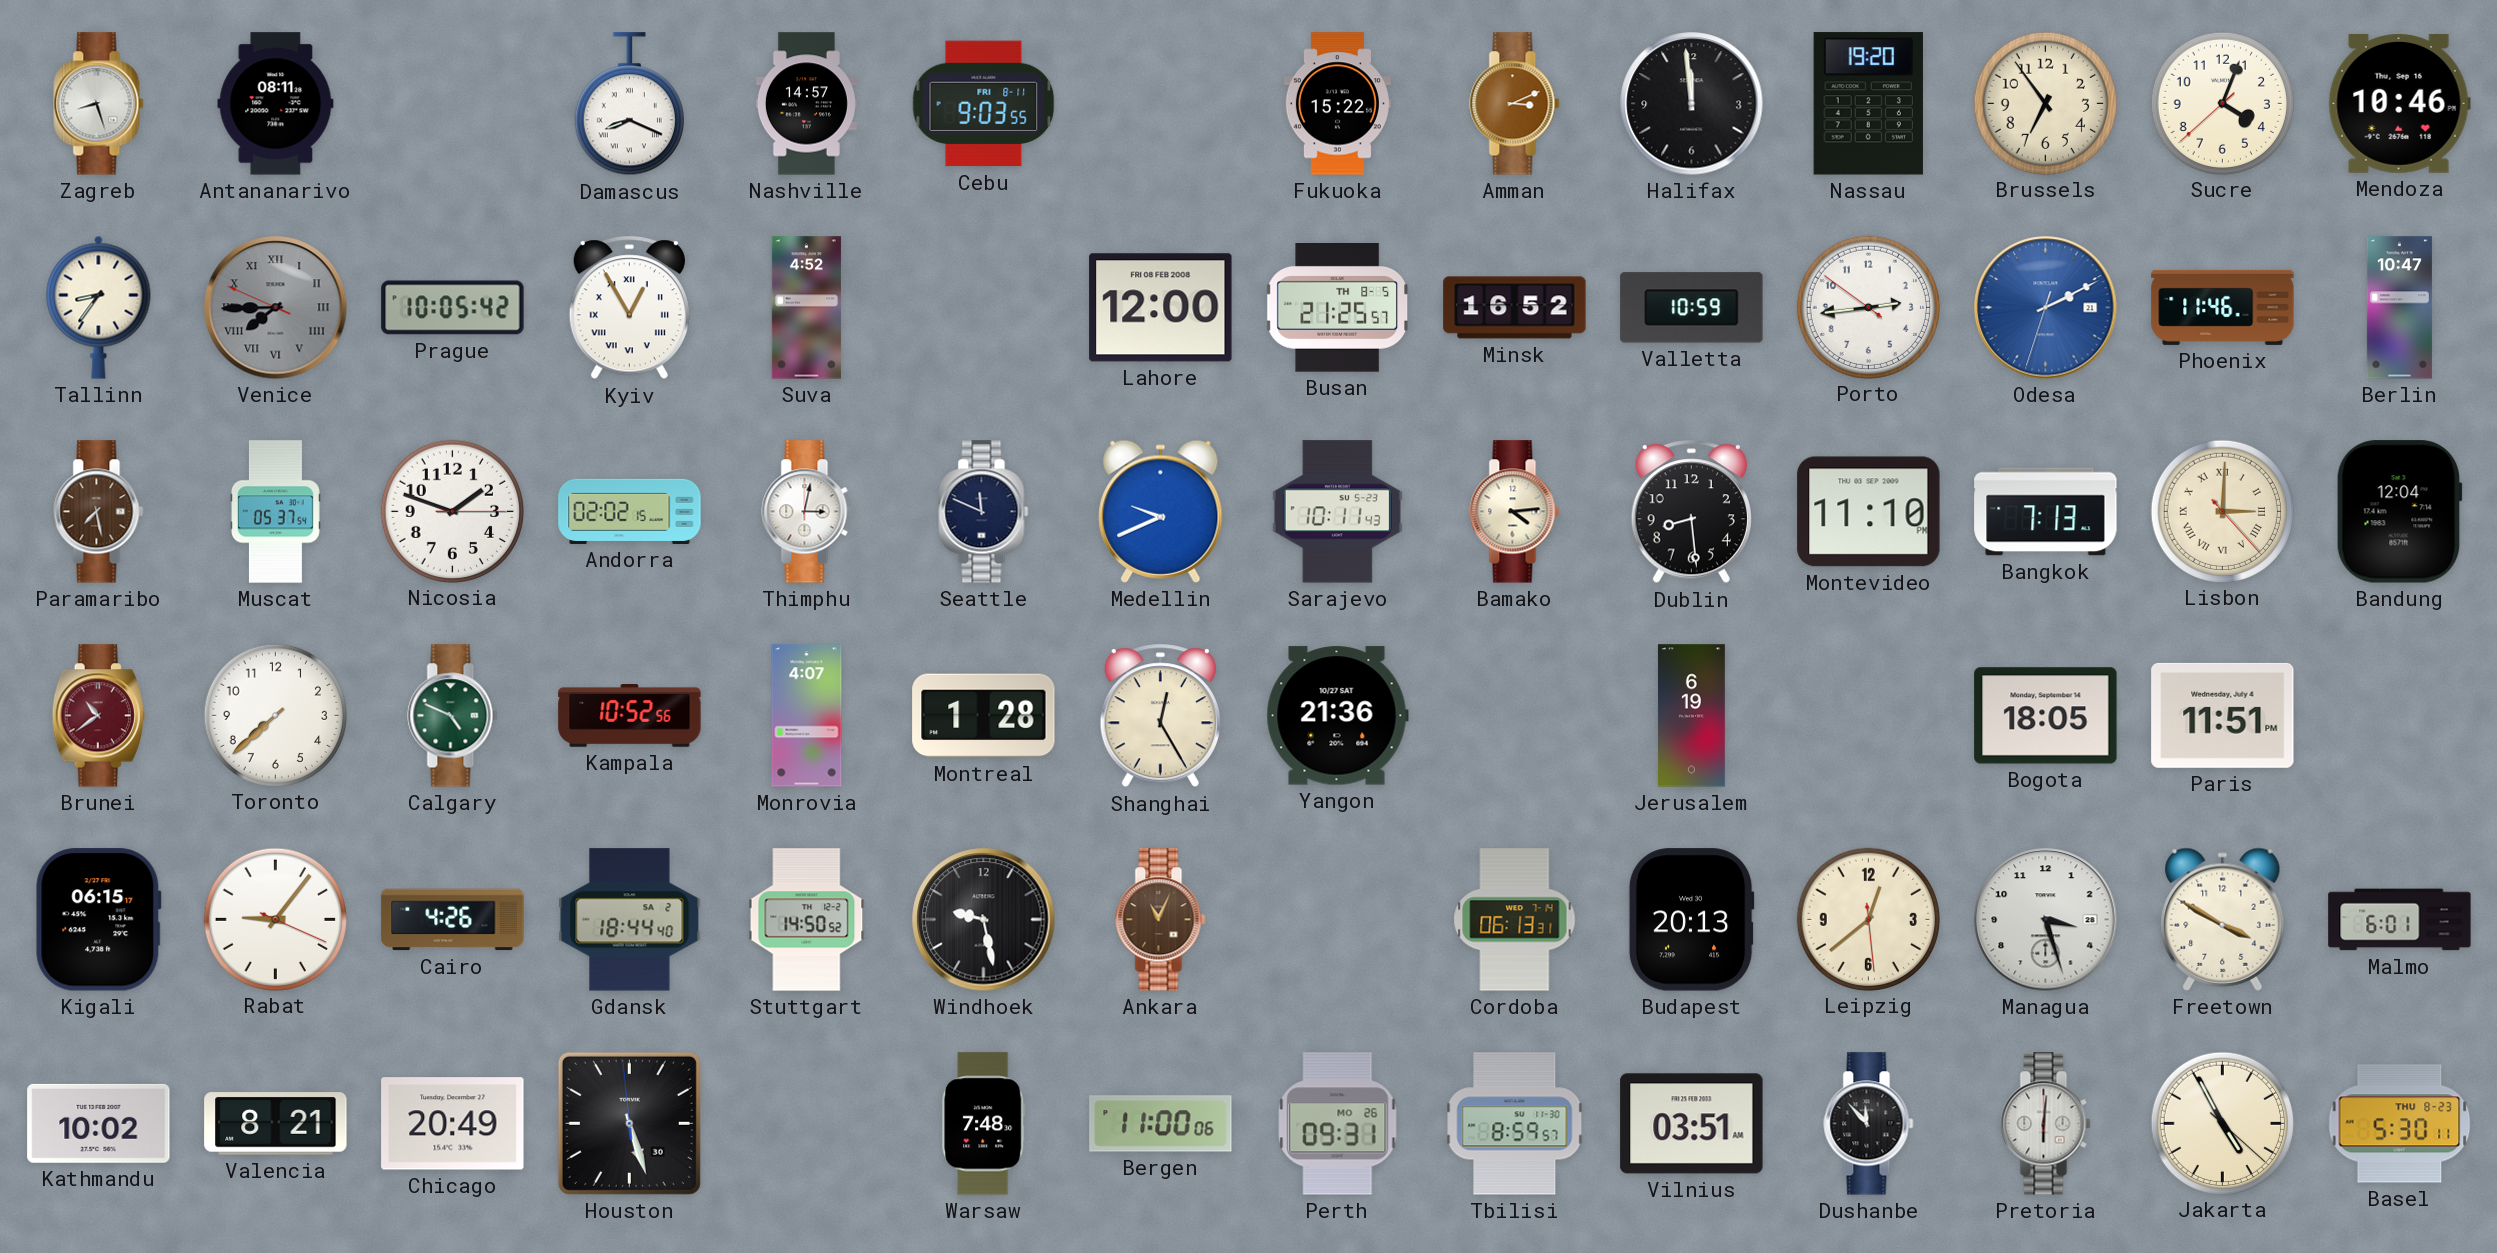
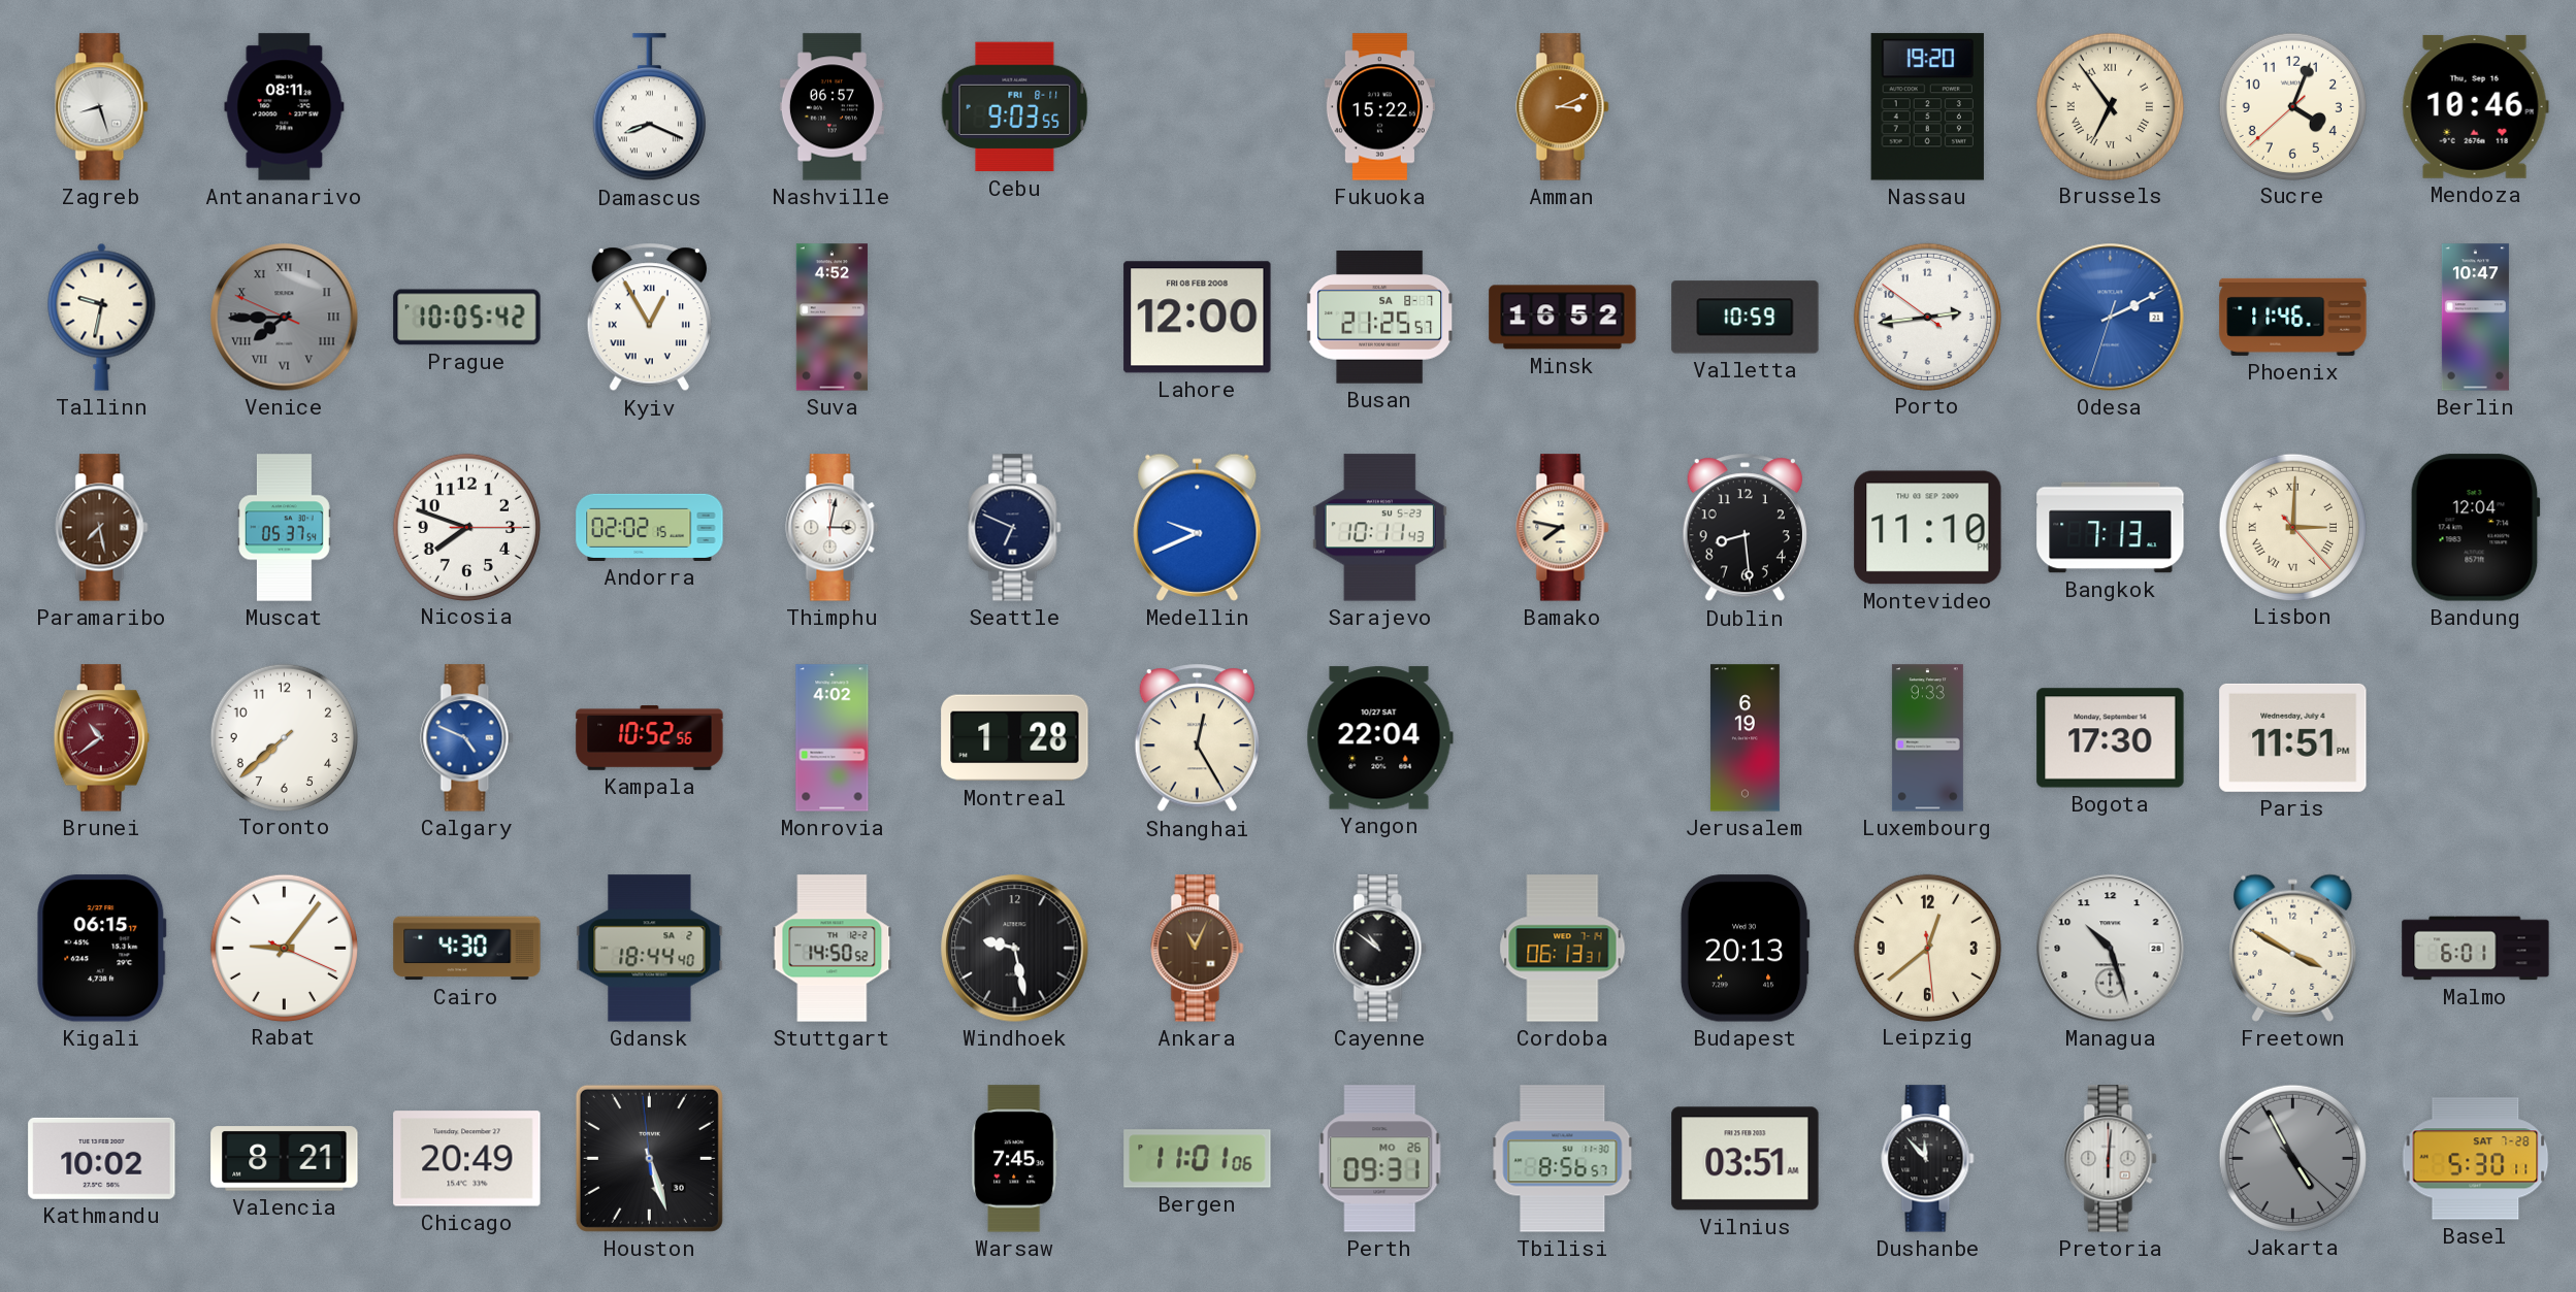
Nashville: 14:57 -> 06:57 (832, 107)
Halifax: 11:59 -> none (1692, 104)
Brussels numerals: Arabic -> Roman (2110, 106)
Tallinn: 8:36 -> 9:32 (102, 317)
Busan date: TH 8-5 -> SA 8-7 (1379, 318)
Nicosia: 1:48 -> 7:48 (466, 527)
Seattle: 11:49 -> 6:49 (1015, 528)
Bamako: 4:14 -> 7:47 (1563, 528)
Calgary dial: green -> blue (467, 738)
Monrovia: 4:07 -> 4:02 (833, 738)
Yangon: 21:36 -> 22:04 (1379, 738)
Luxembourg: none -> 9:33 (1927, 738)
Bogota: 18:05 -> 17:30 (2111, 738)
Cairo: 4:26 -> 4:30 (467, 949)
Cayenne: none -> 10:51 (1380, 949)
Managua: 3:27 -> 10:27 (2111, 949)
Warsaw: 7:48 -> 7:45 (1015, 1159)
Bergen: 11:00 -> 11:01 (1198, 1159)
Tbilisi: 8:59 -> 8:56 (1563, 1159)
Jakarta dial: cream -> grey (2292, 1158)
Basel date: THU 8-23 -> SAT 7-28 (2476, 1159)
